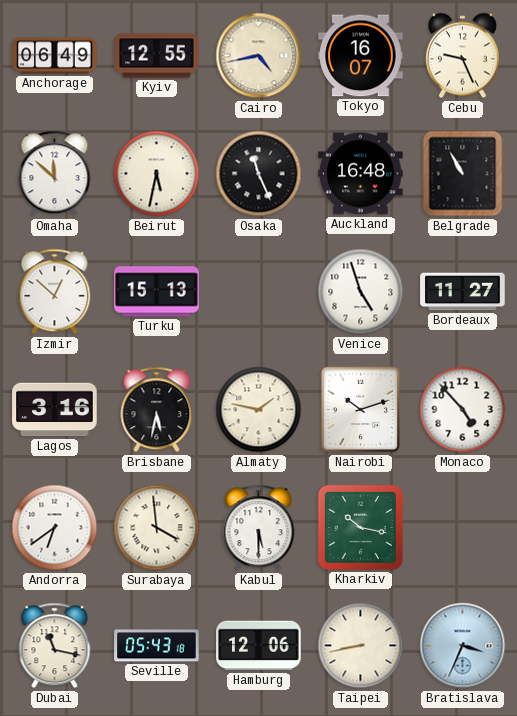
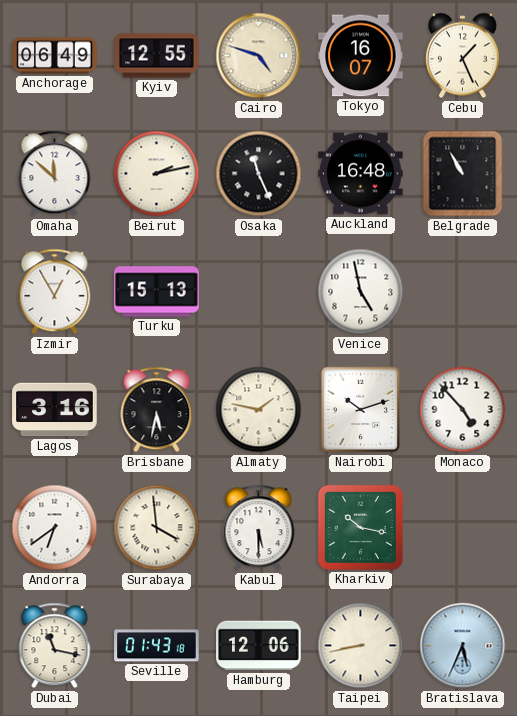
Cairo: 4:43 -> 4:48 (259, 56)
Cebu: 9:26 -> 1:26 (462, 56)
Beirut: 5:32 -> 2:13 (157, 174)
Izmir: 12:52 -> 12:55 (55, 292)
Venice: 4:57 -> 4:58 (361, 292)
Bordeaux: 11:27 -> none (463, 292)
Seville: 05:43 -> 01:43 (157, 646)
Bratislava: 3:34 -> 5:34 (463, 646)
